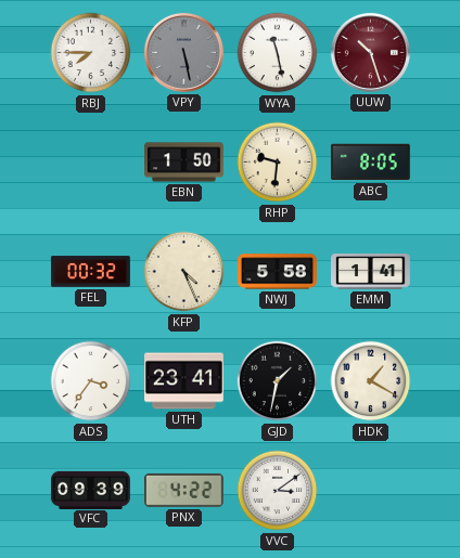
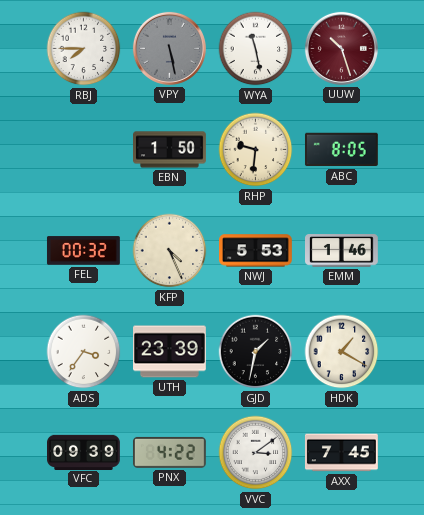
NWJ: 5:58 -> 5:53 (256, 251)
EMM: 1:41 -> 1:46 (342, 251)
UTH: 23:41 -> 23:39 (170, 352)
AXX: none -> 7:45 (342, 453)
